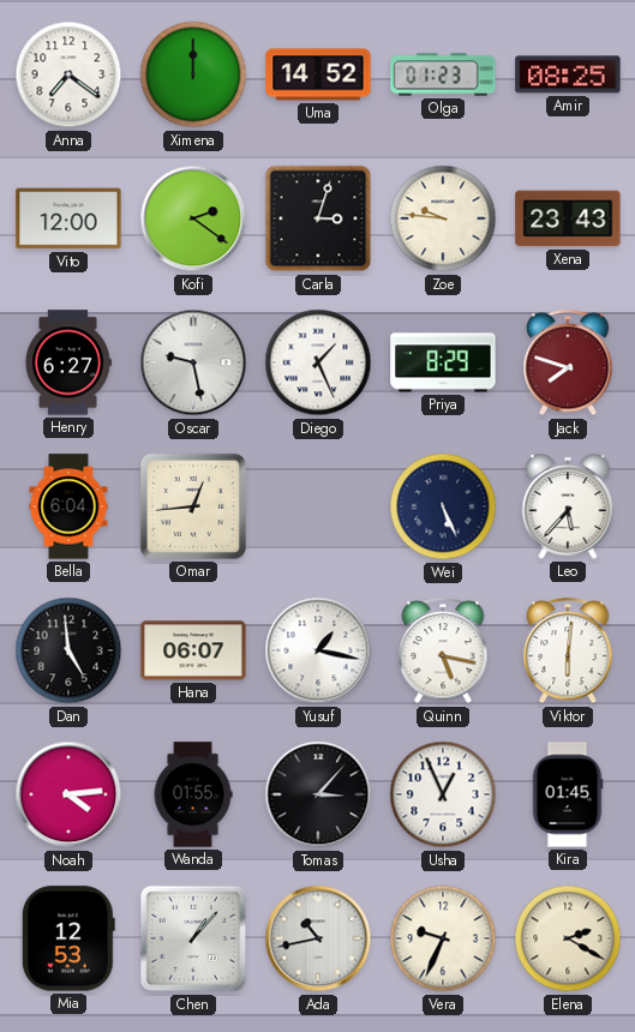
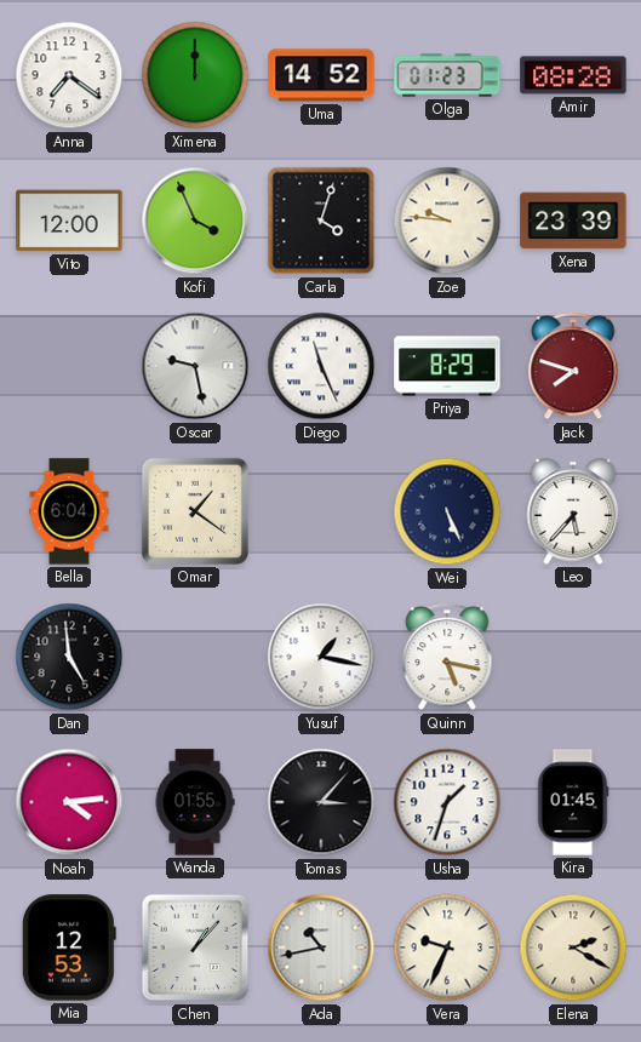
Amir: 08:25 -> 08:28 (573, 75)
Kofi: 2:21 -> 3:56 (195, 221)
Carla: 3:03 -> 4:03 (321, 221)
Xena: 23:43 -> 23:39 (573, 221)
Henry: 6:27 -> none (67, 362)
Diego: 1:26 -> 11:26 (321, 366)
Omar: 12:44 -> 1:21 (195, 511)
Hana: 06:07 -> none (193, 650)
Viktor: 6:01 -> none (568, 652)
Usha: 12:56 -> 1:33 (447, 802)
